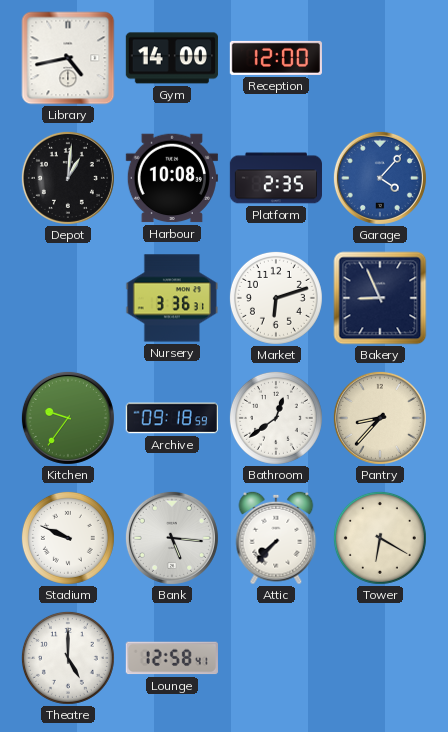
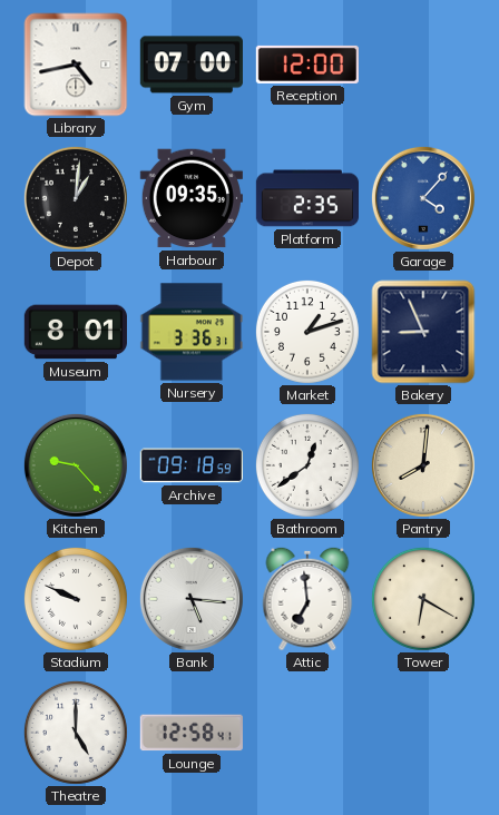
Gym: 14:00 -> 07:00 (192, 65)
Harbour: 10:08 -> 09:35 (192, 198)
Museum: none -> 8:01 (76, 332)
Market: 6:12 -> 1:12 (307, 332)
Kitchen: 9:36 -> 9:23 (76, 465)
Pantry: 8:37 -> 8:01 (423, 465)
Attic: 7:37 -> 6:59 (307, 599)
